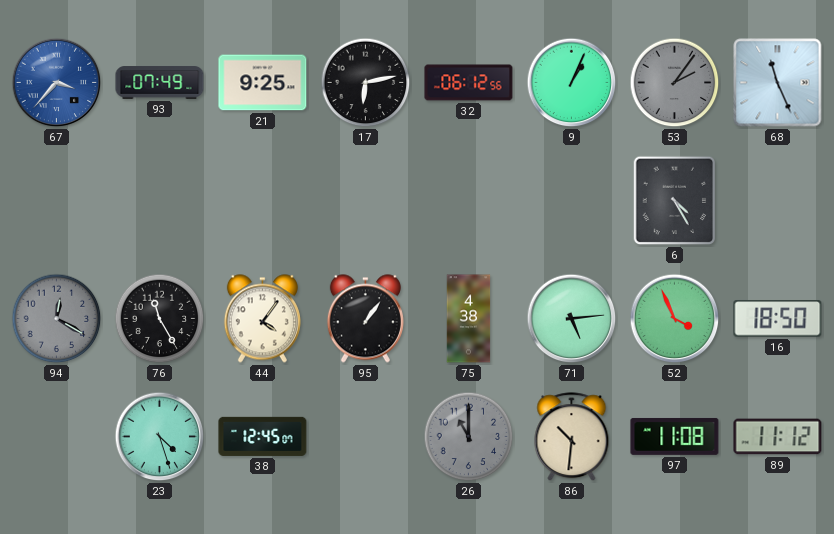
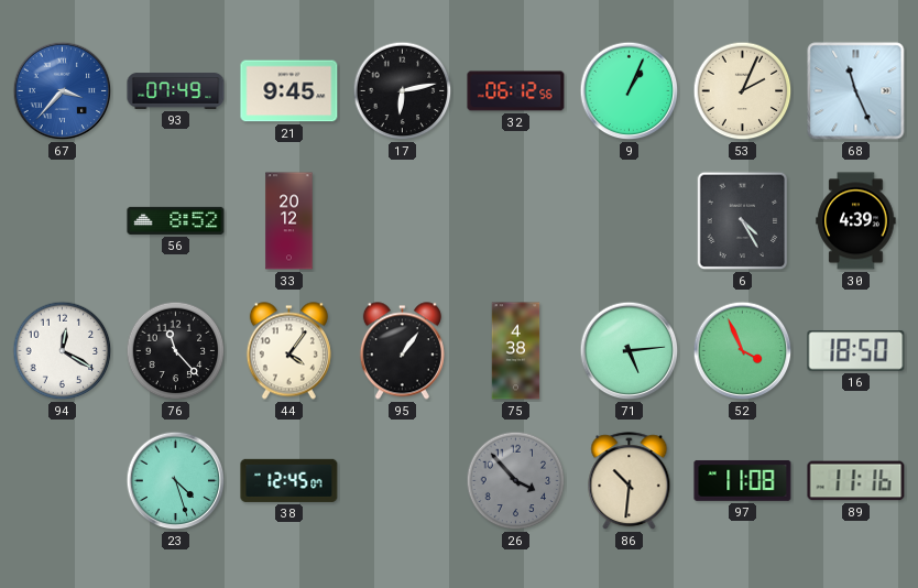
21: 9:25 -> 9:45 (289, 91)
53: 2:06 -> 2:04 (743, 91)
53 dial: grey -> cream (743, 91)
56: none -> 8:52 (176, 220)
33: none -> 20:12 (289, 221)
30: none -> 4:39 (856, 221)
94 dial: grey -> white (63, 351)
76: 11:25 -> 11:23 (176, 351)
26: 11:00 -> 3:53 (516, 481)
89: 11:12 -> 11:16 (856, 481)
